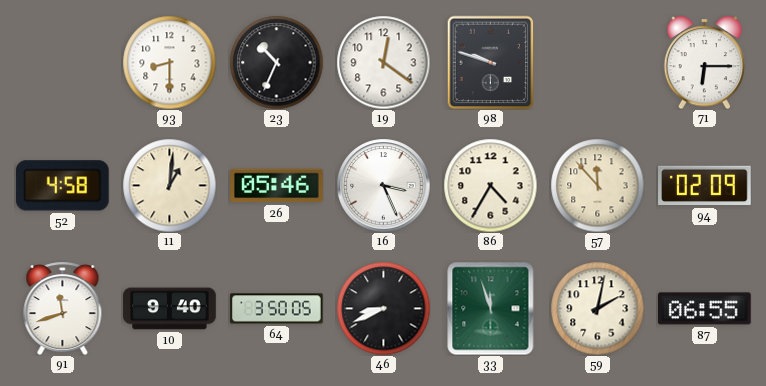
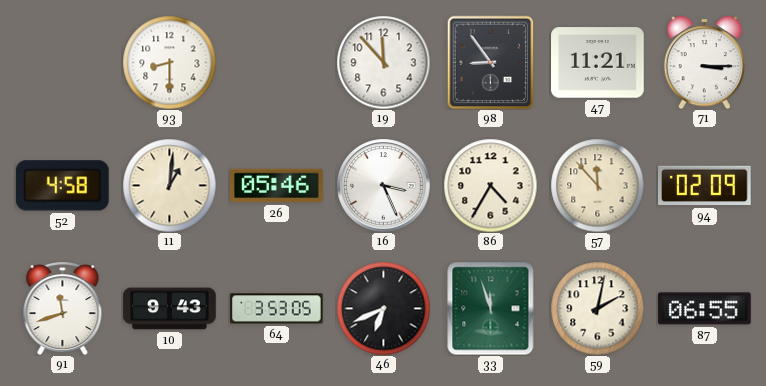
23: 10:34 -> none (276, 62)
19: 12:21 -> 11:53 (383, 62)
98: 9:48 -> 8:54 (491, 62)
47: none -> 11:21 (598, 63)
71: 6:15 -> 3:15 (705, 62)
10: 9:40 -> 9:43 (170, 309)
64: 3:50 -> 3:53 (277, 309)
46: 8:41 -> 6:41 (383, 308)
